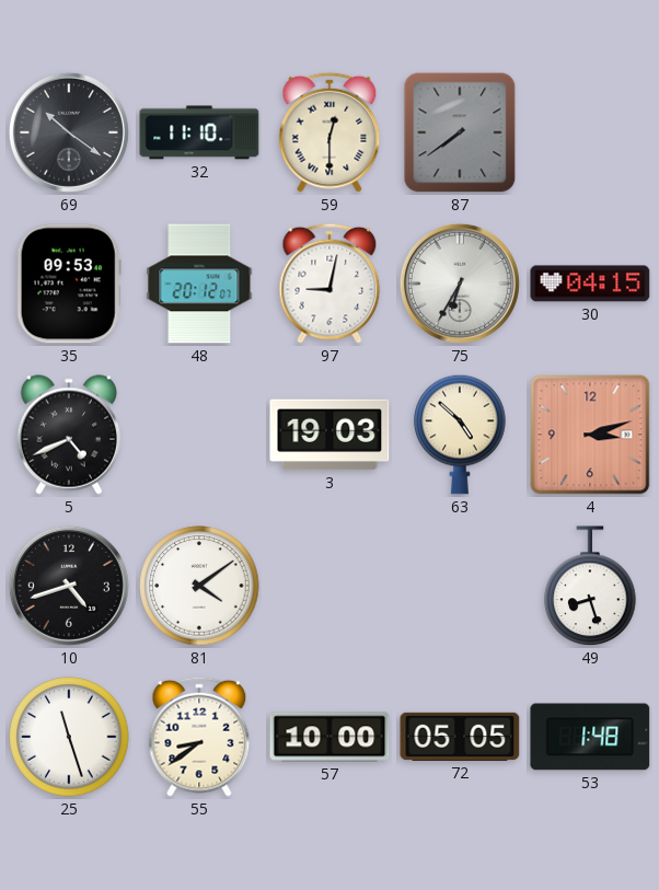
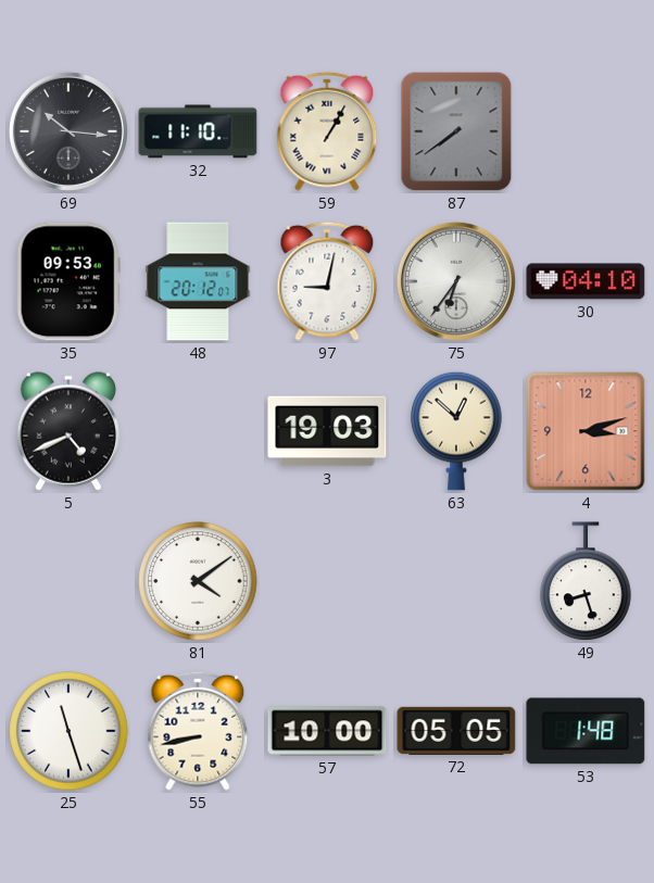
69: 10:21 -> 10:16 (68, 131)
59: 12:30 -> 1:05 (327, 131)
75: 6:35 -> 6:36 (456, 281)
30: 04:15 -> 04:10 (586, 281)
63: 4:52 -> 12:52 (456, 431)
10: 4:42 -> none (69, 586)
55: 8:39 -> 8:43 (198, 731)
